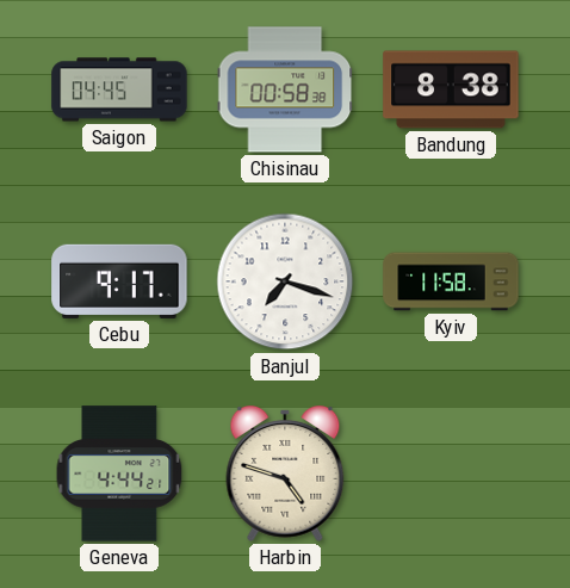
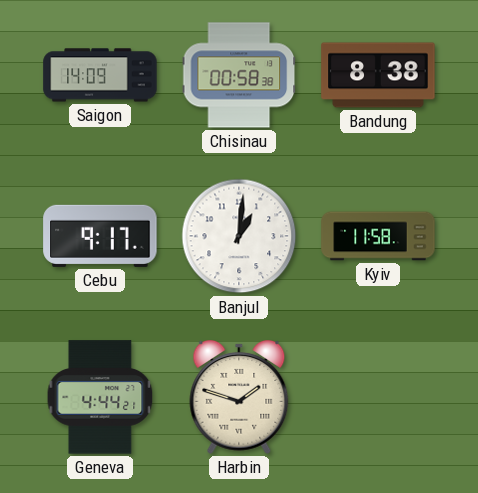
Saigon: 04:45 -> 14:09 (100, 75)
Banjul: 7:18 -> 1:01 (239, 236)
Harbin: 4:48 -> 1:48 (239, 398)
